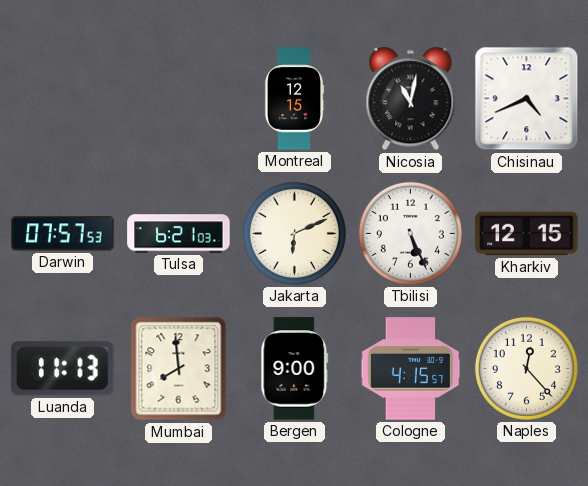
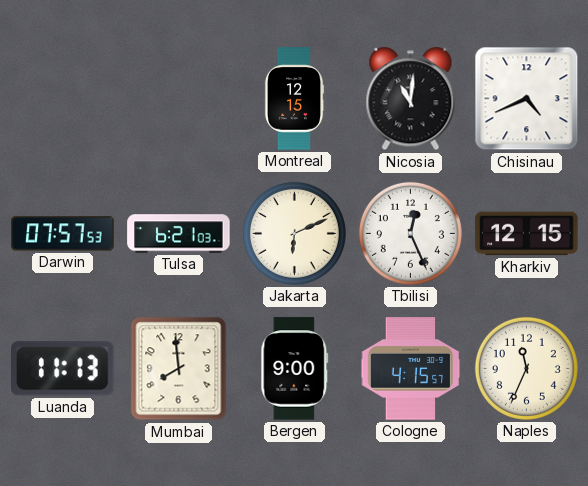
Nicosia: 11:02 -> 11:01 (411, 99)
Tbilisi: 5:26 -> 12:26 (410, 233)
Naples: 12:23 -> 11:34 (526, 368)
